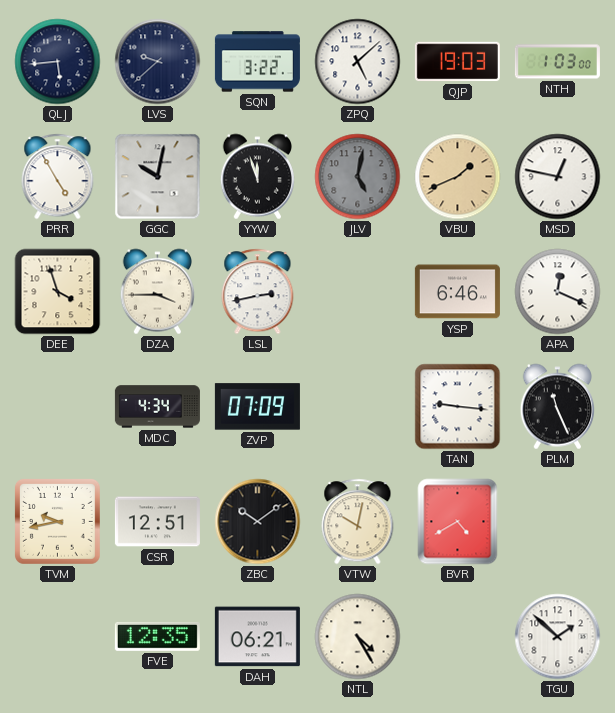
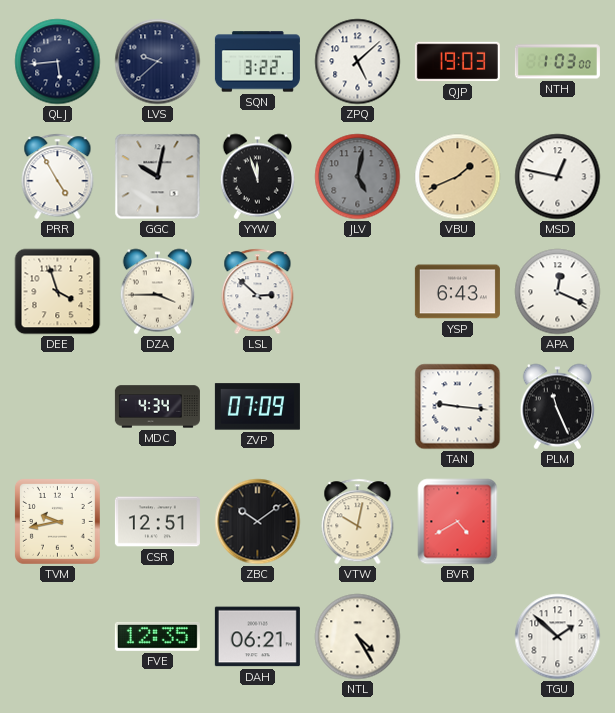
LSL: 2:43 -> 2:52 (258, 292)
YSP: 6:46 -> 6:43 (457, 292)
